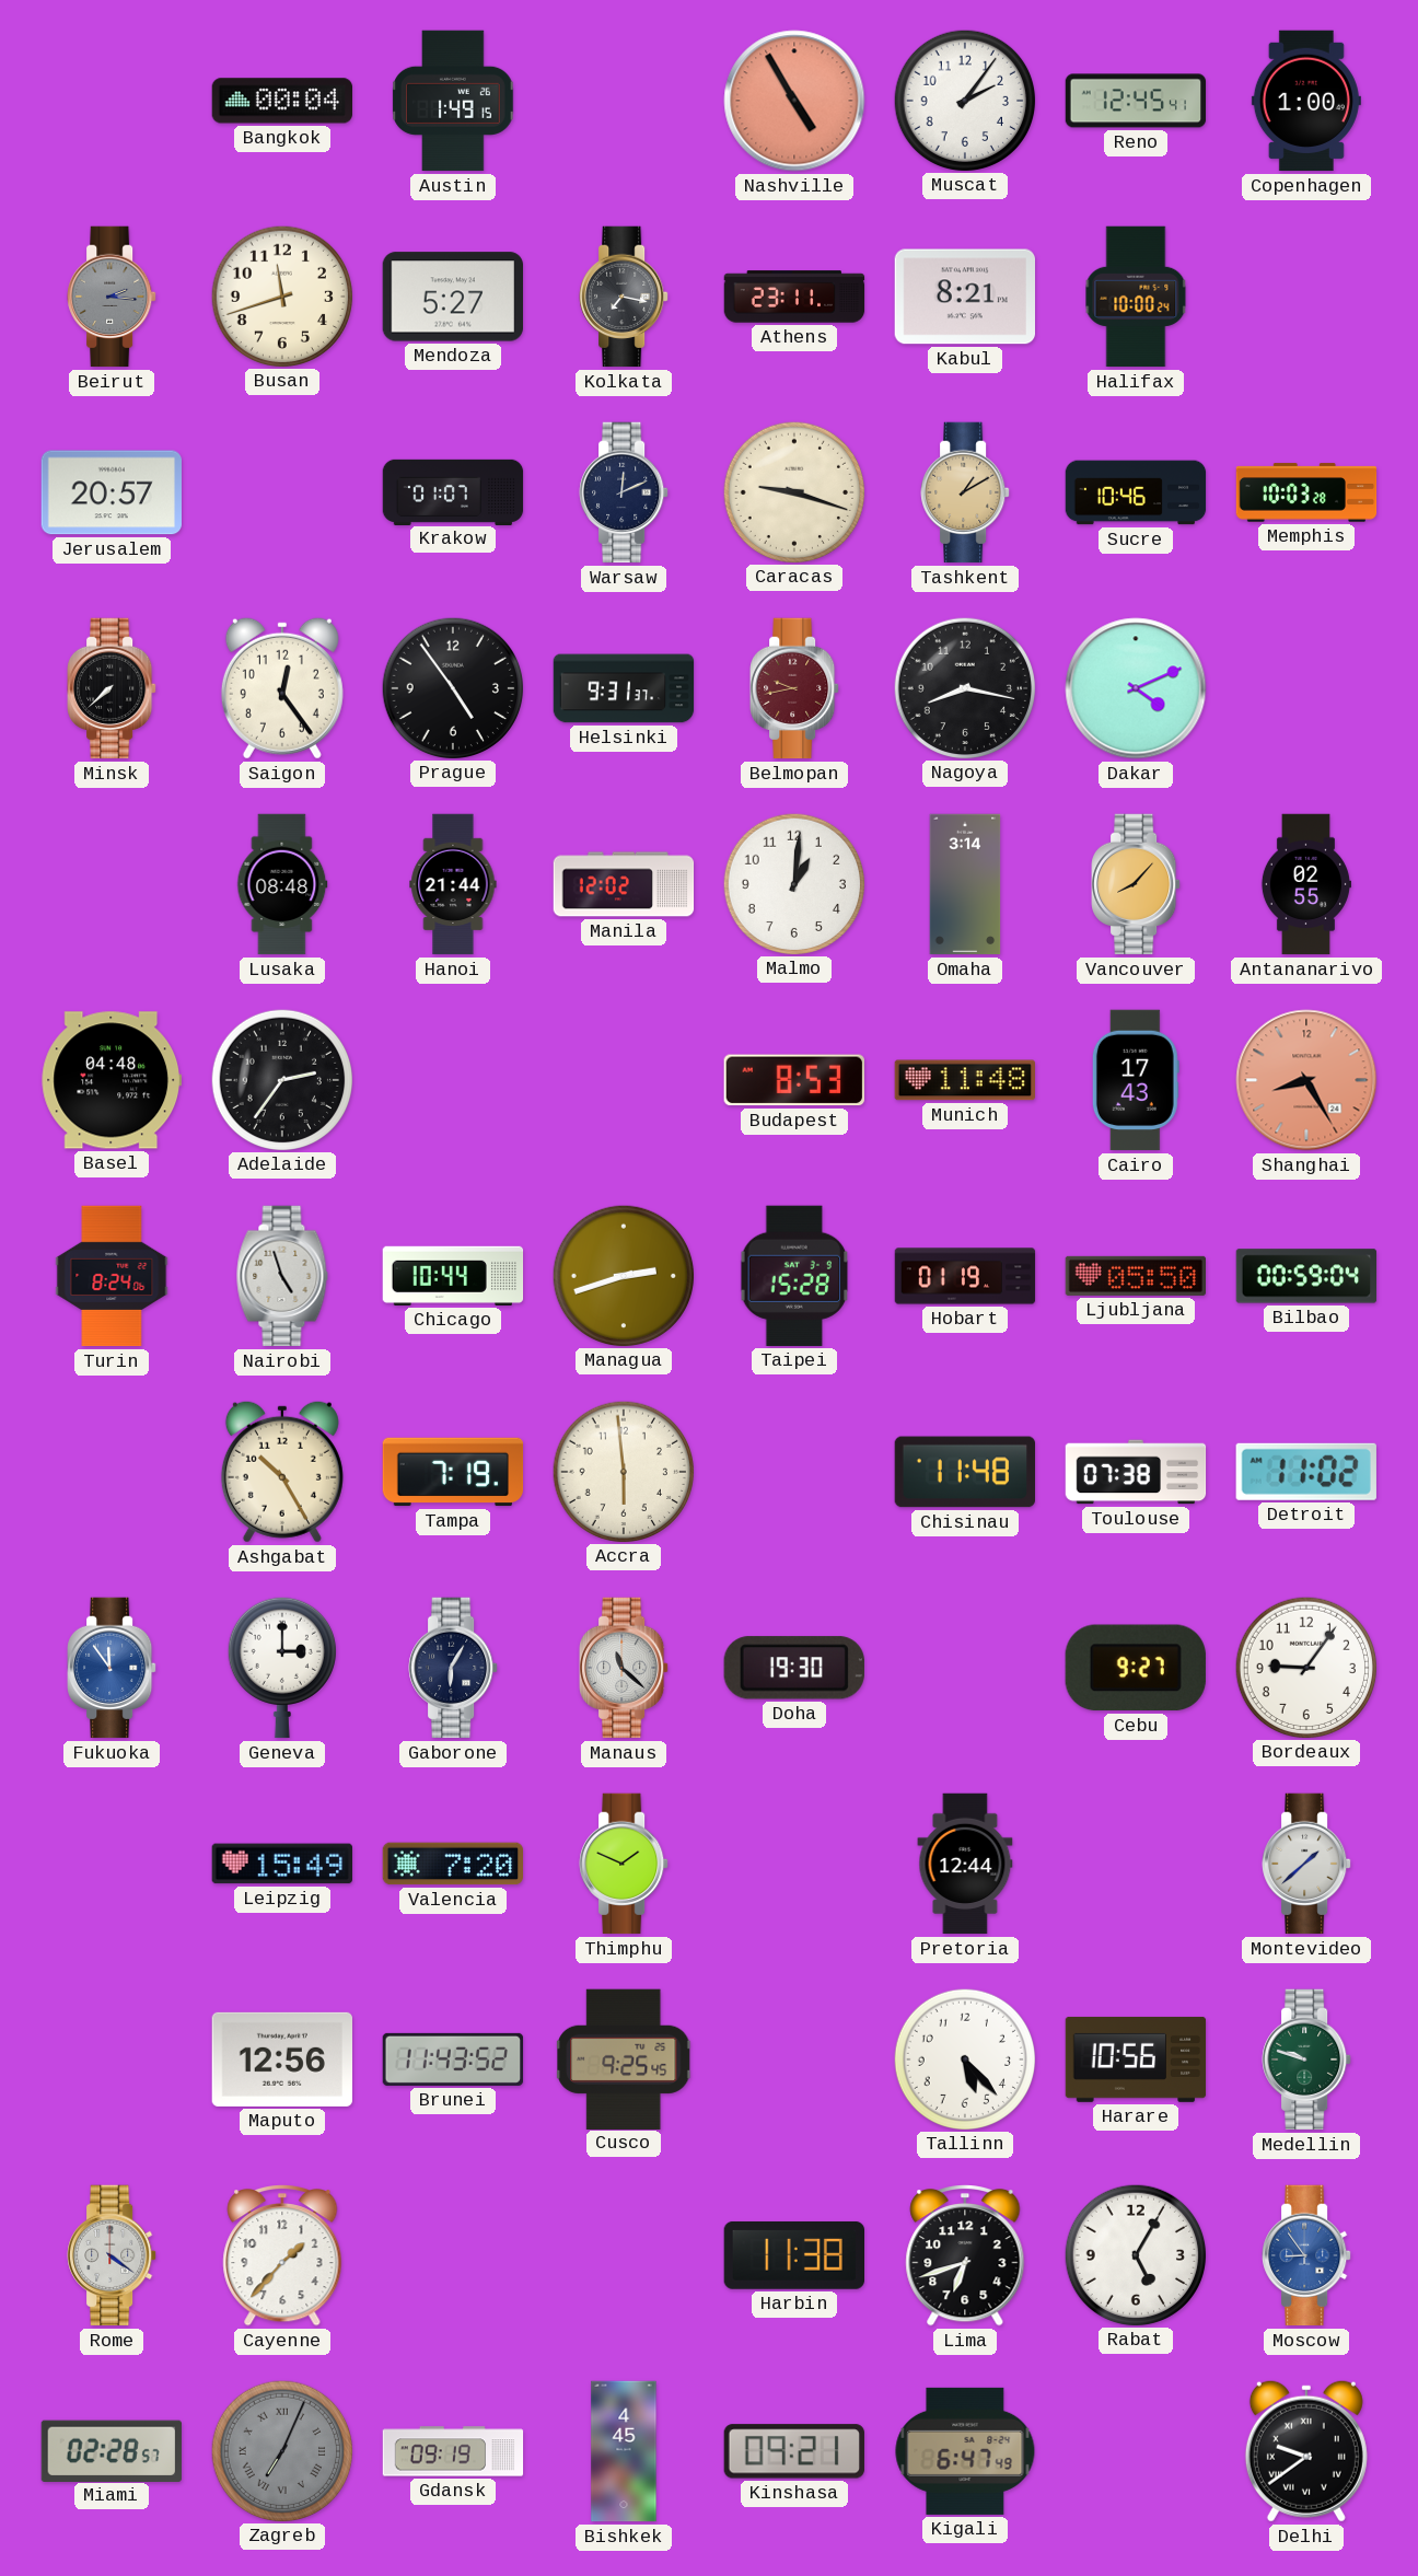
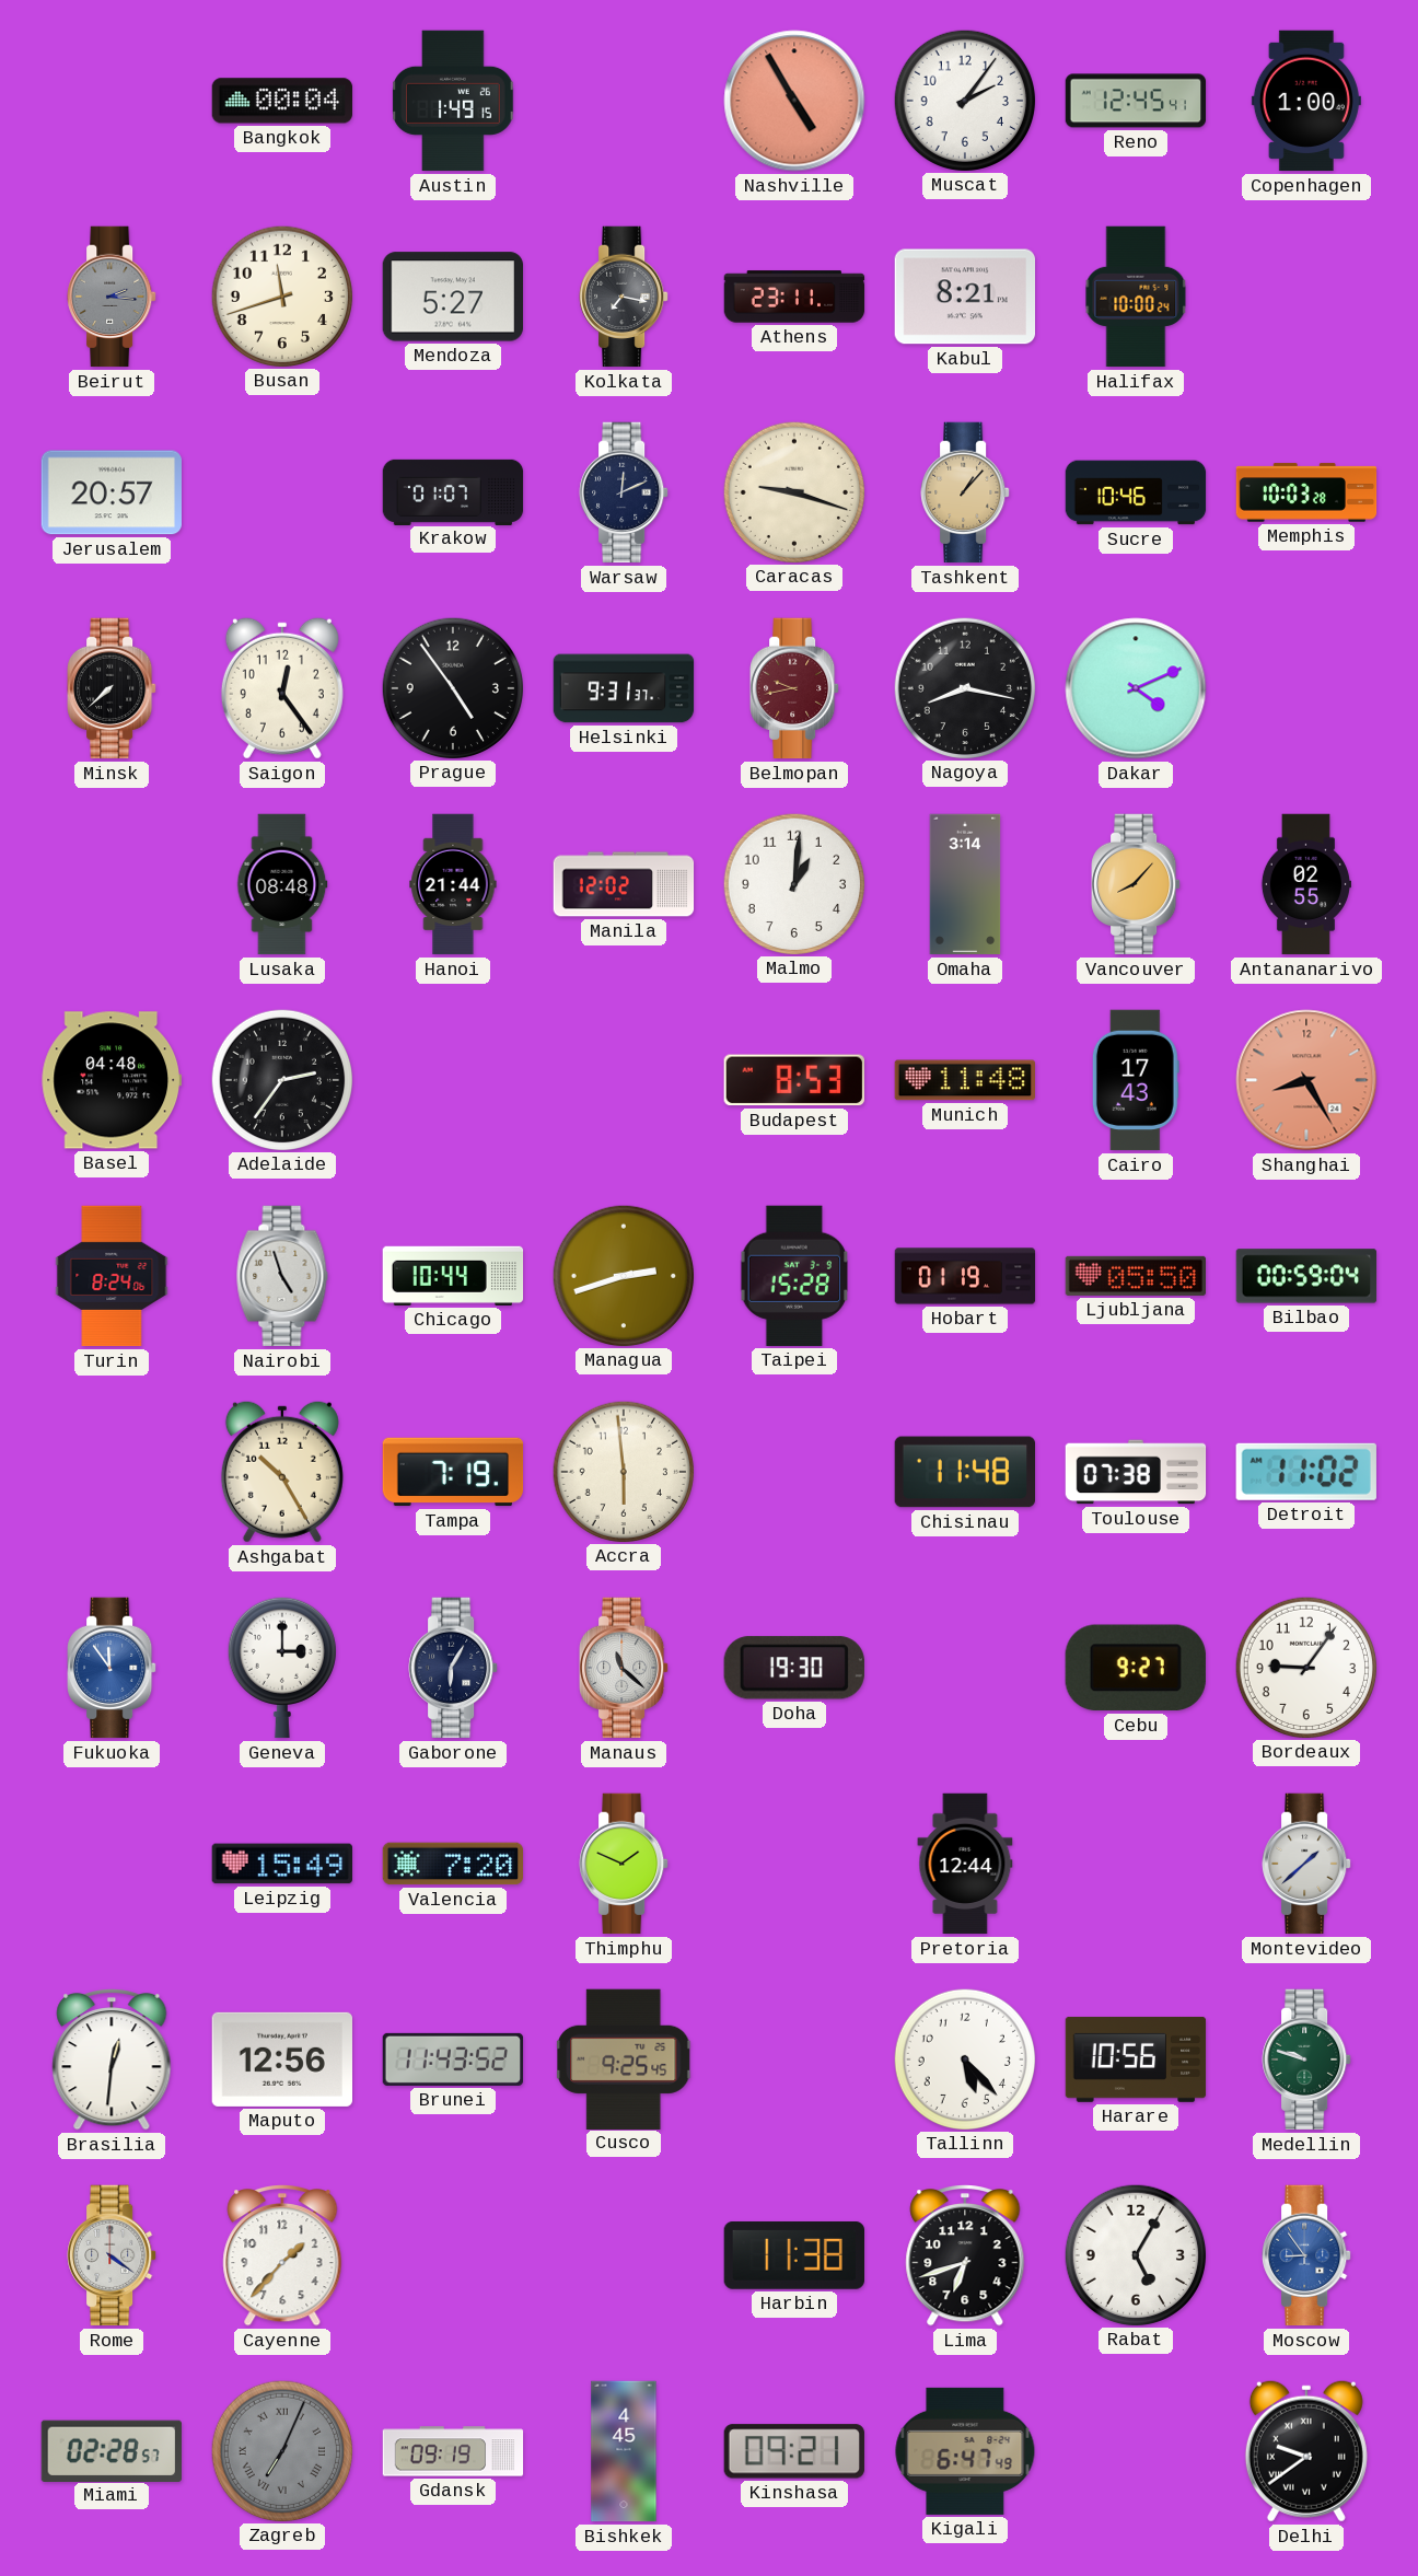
Tashkent: 1:10 -> 1:07 (965, 492)
Brasilia: none -> 12:31 (112, 2061)
